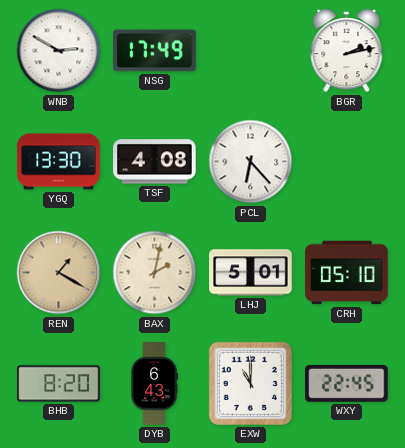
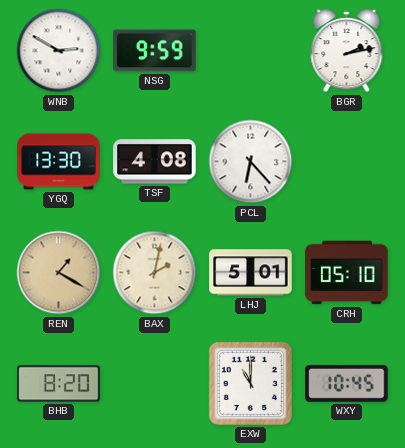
NSG: 17:49 -> 9:59 (155, 51)
DYB: 6:43 -> none (154, 384)
WXY: 22:45 -> 10:45 (347, 383)
